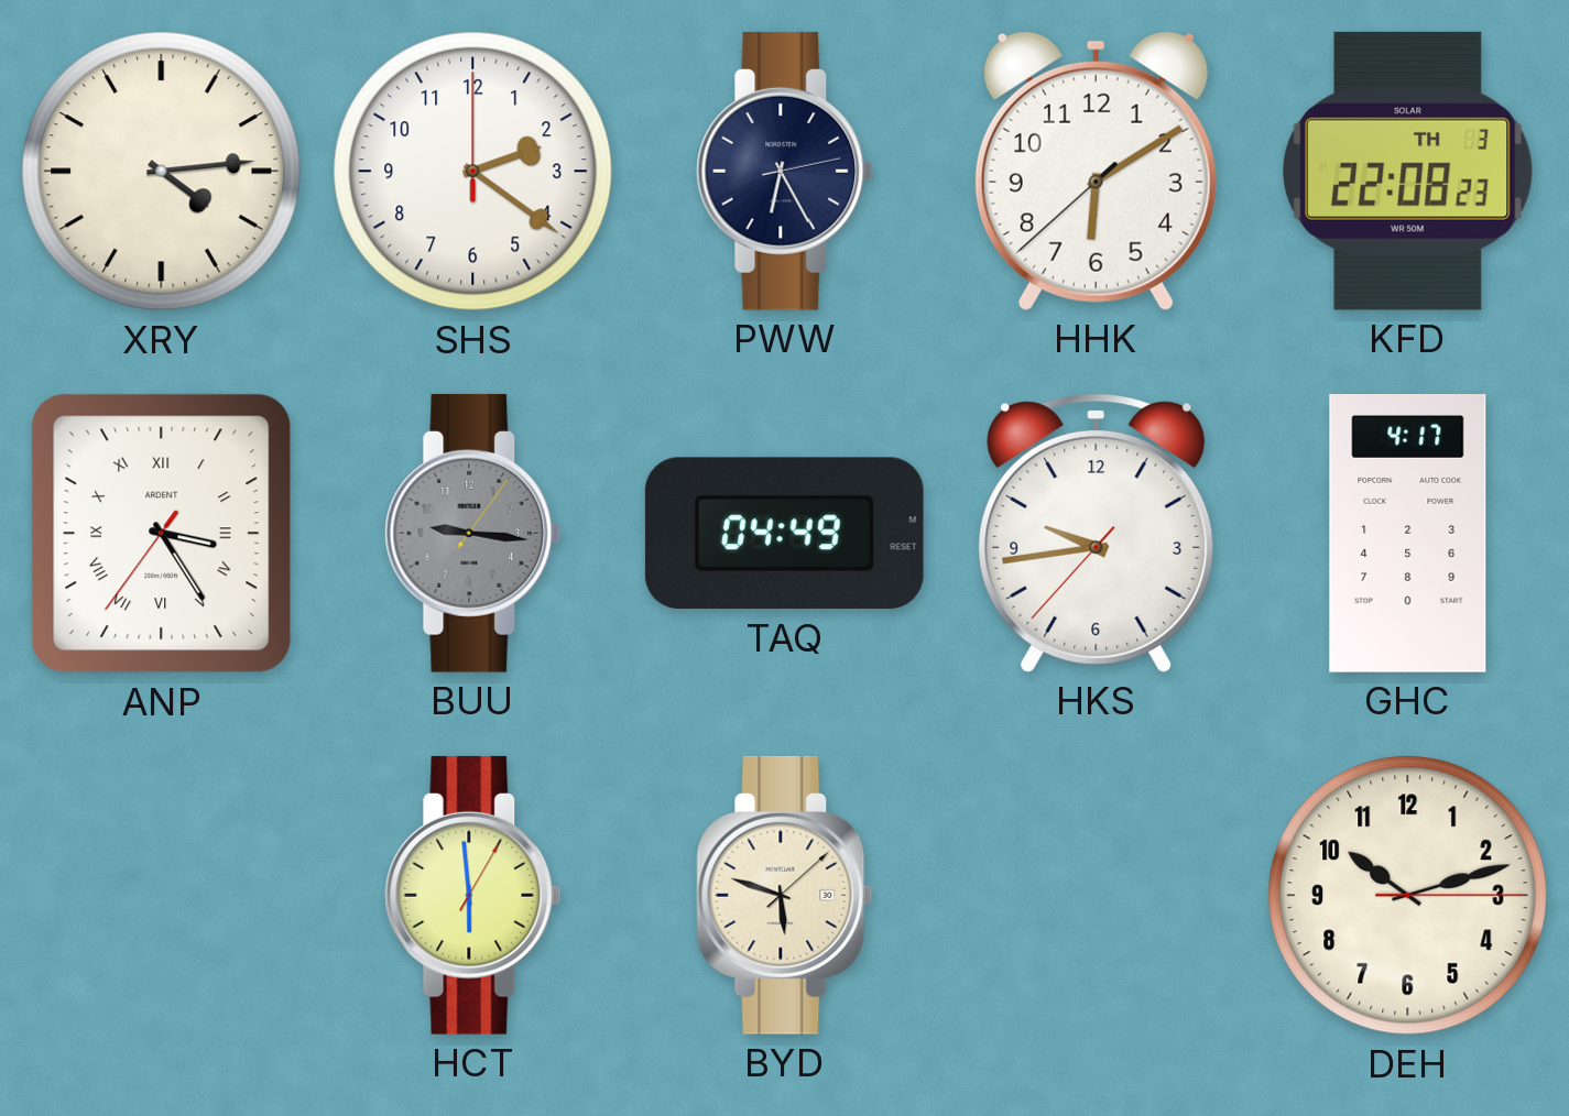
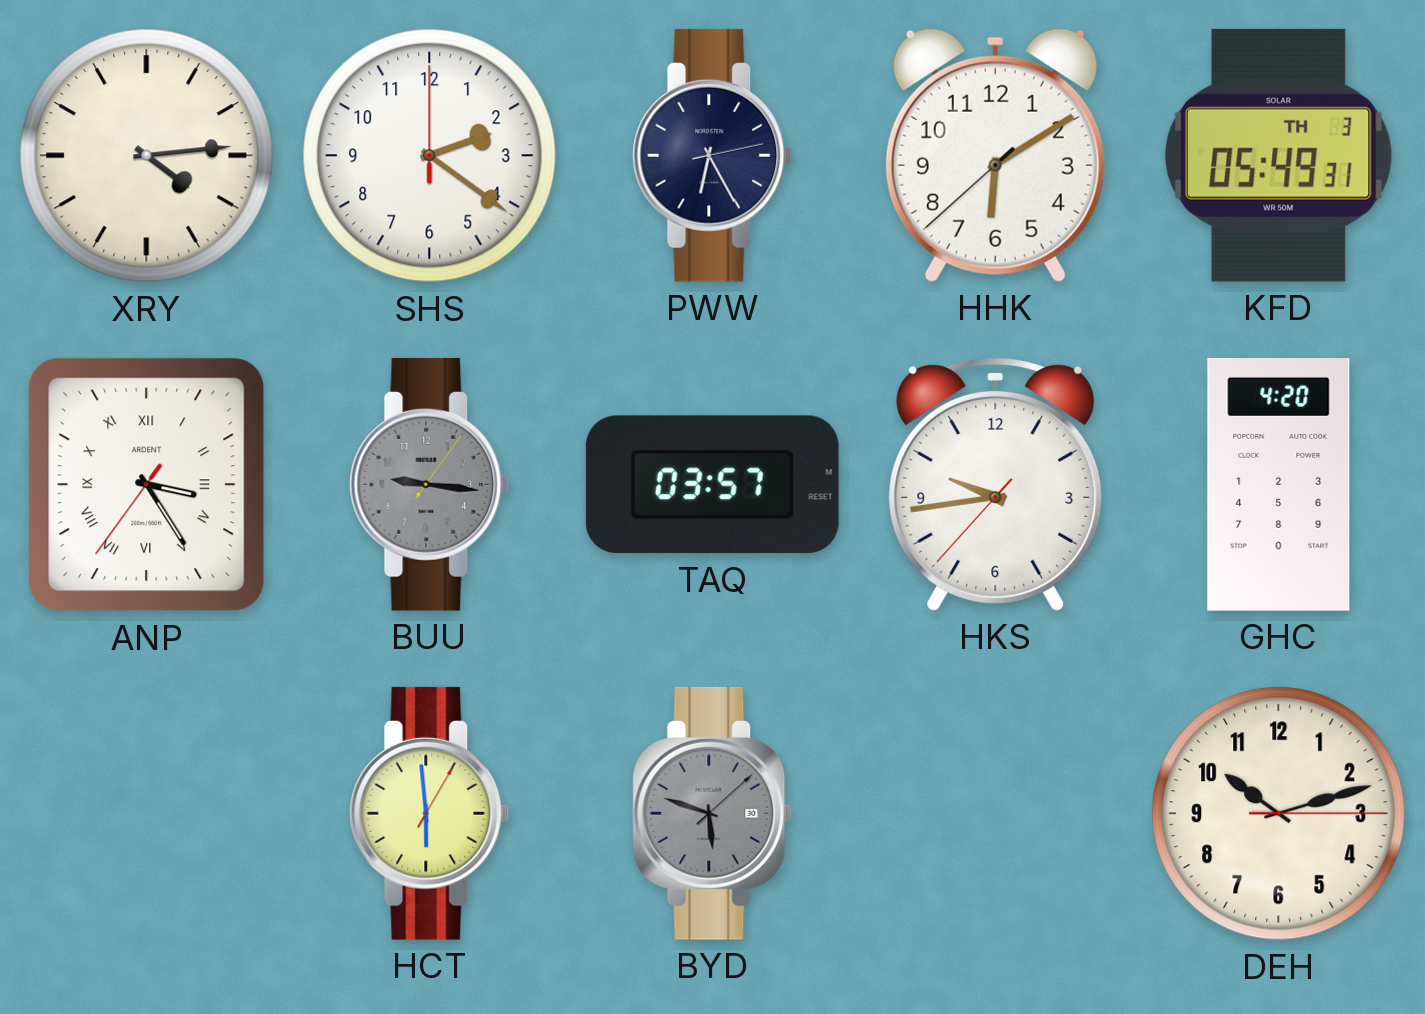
KFD: 22:08 -> 05:49 (1278, 155)
TAQ: 04:49 -> 03:57 (712, 485)
GHC: 4:17 -> 4:20 (1279, 485)
BYD dial: cream -> grey (713, 813)
